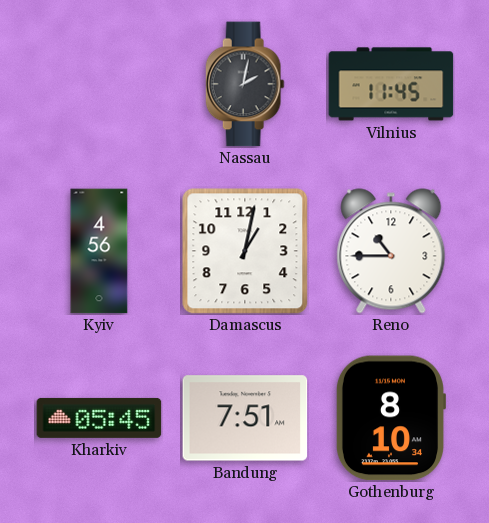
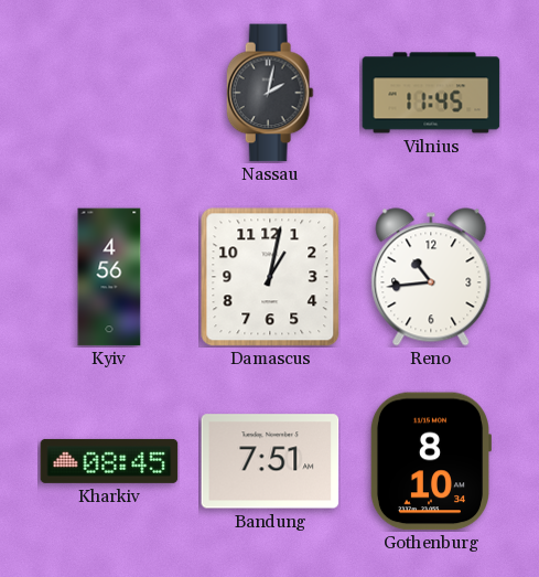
Reno: 10:45 -> 10:44 (431, 277)
Kharkiv: 05:45 -> 08:45 (109, 461)
